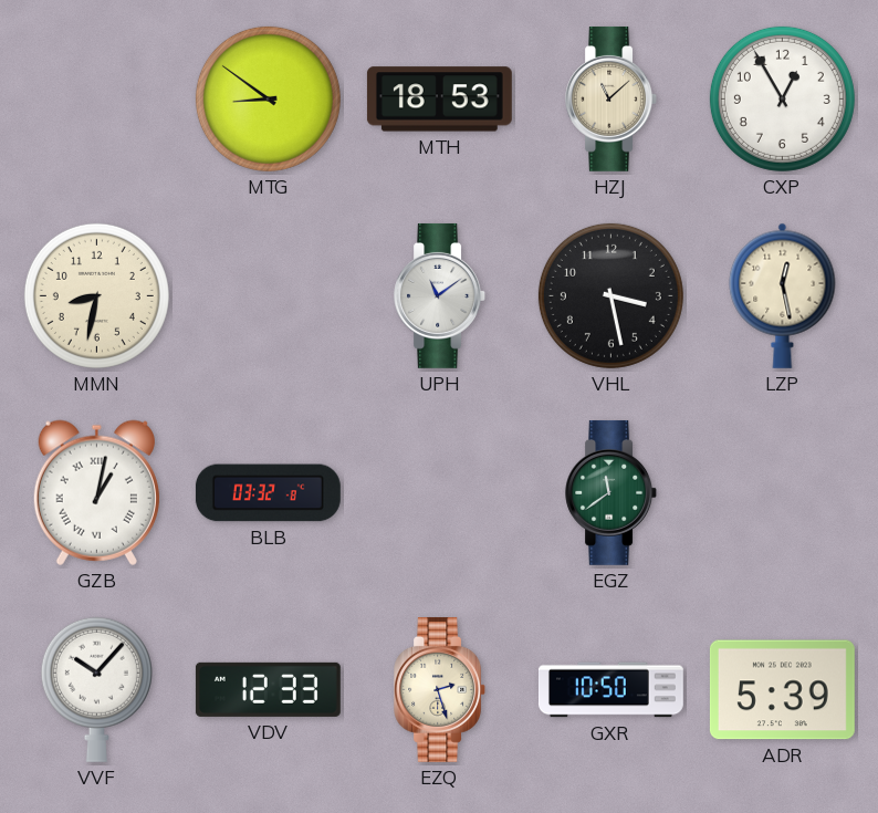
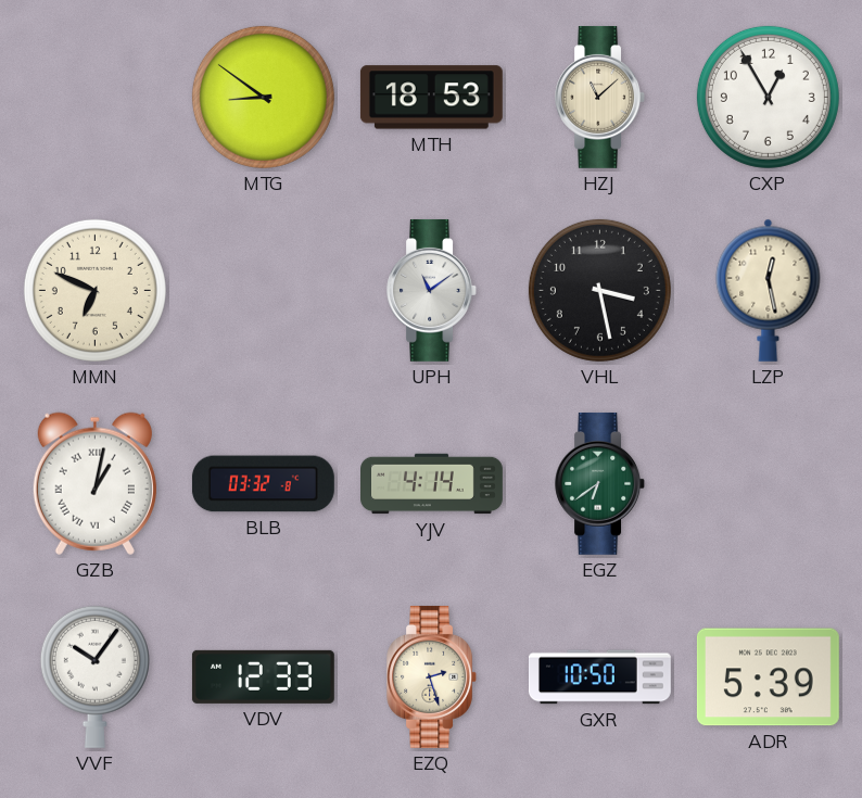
MMN: 8:32 -> 6:49 (94, 290)
YJV: none -> 4:14 (432, 484)
EGZ: 11:39 -> 6:39 (600, 483)
VVF: 10:07 -> 10:06 (94, 676)
